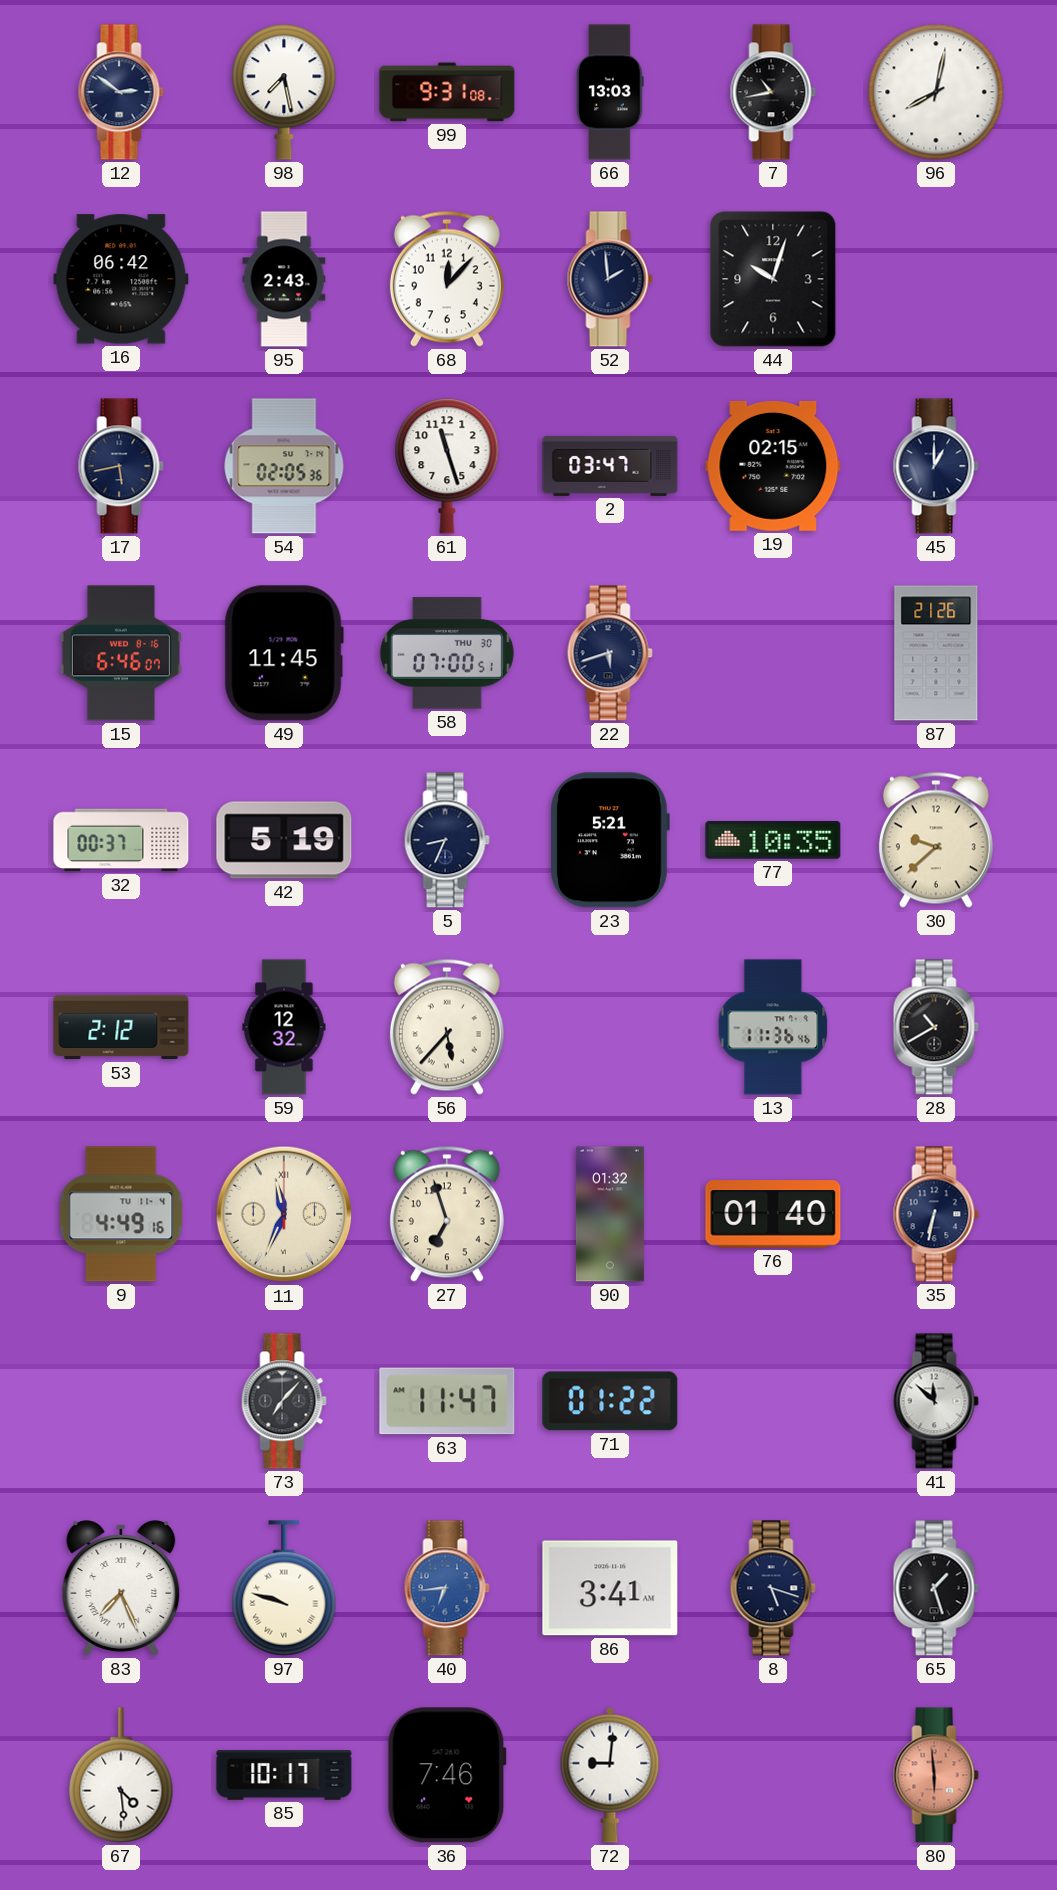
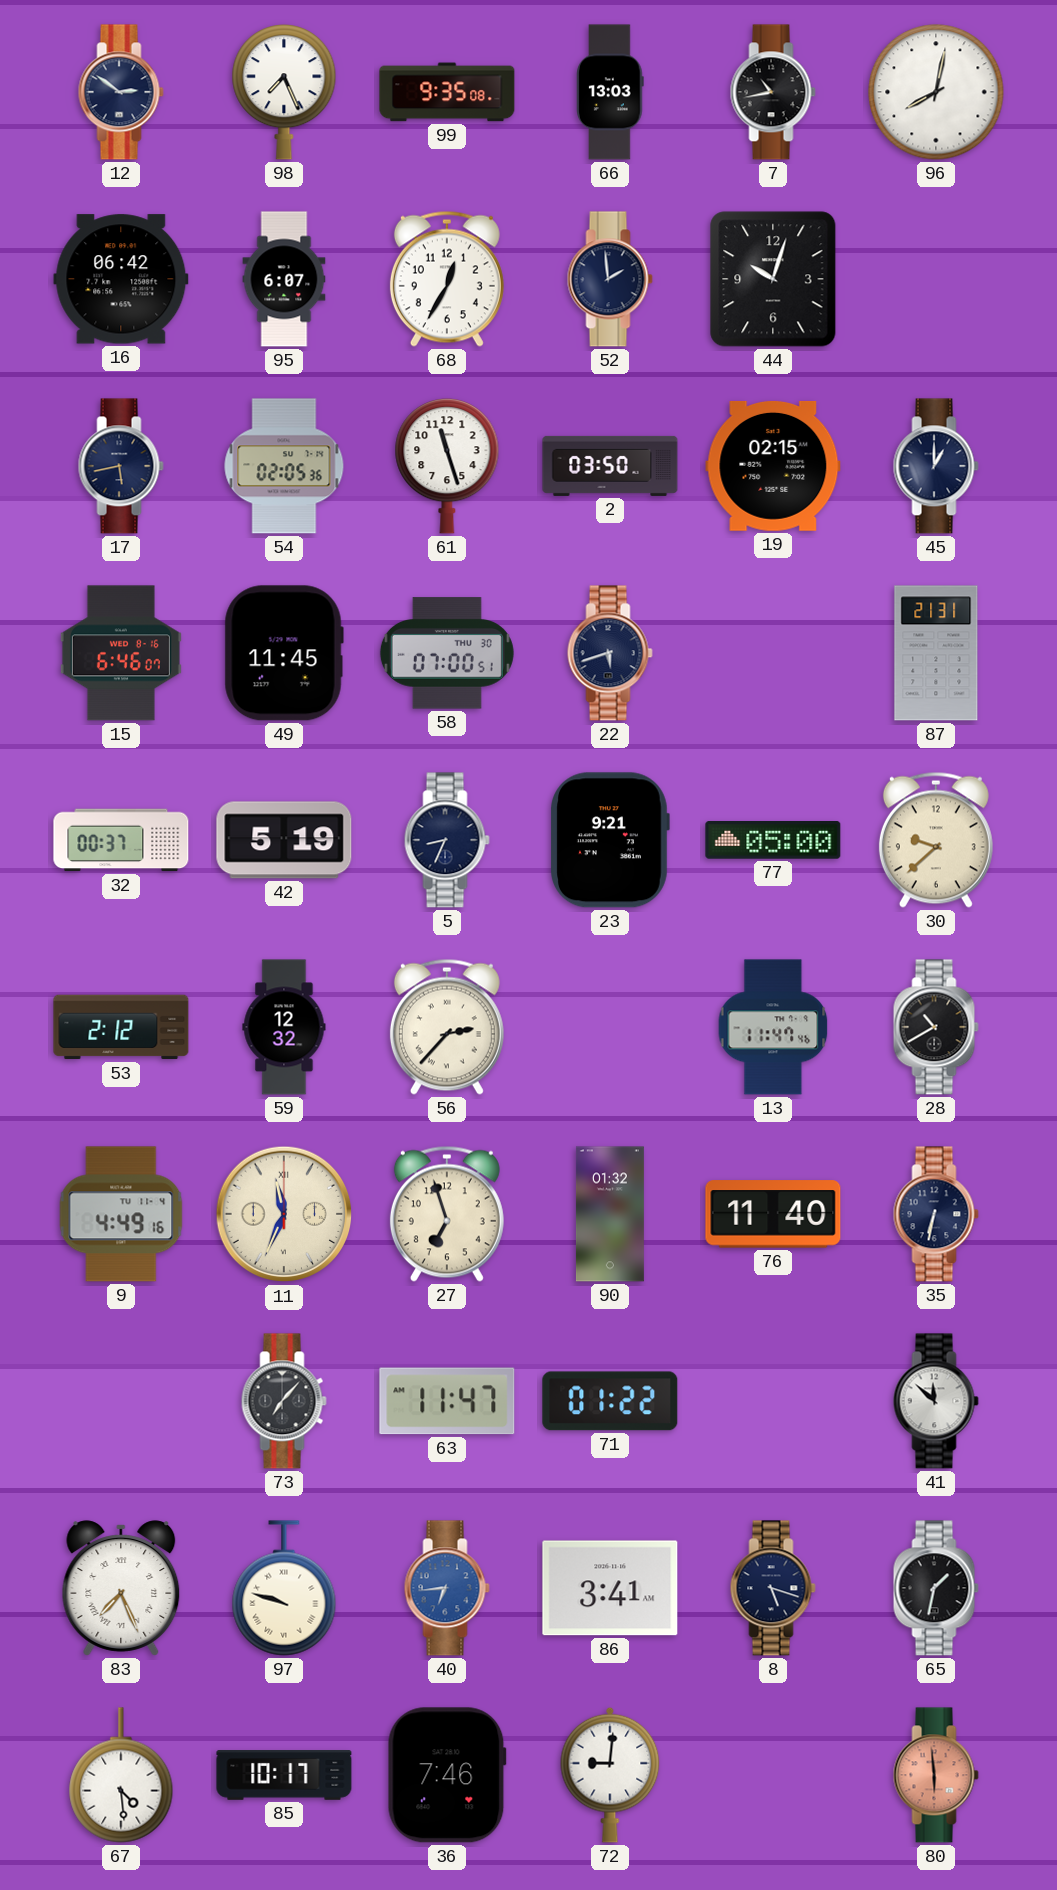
98: 7:28 -> 7:26 (284, 93)
99: 9:31 -> 9:35 (447, 92)
95: 2:43 -> 6:07 (284, 279)
68: 12:07 -> 12:35 (447, 279)
2: 03:47 -> 03:50 (610, 466)
87: 21:26 -> 21:31 (936, 653)
23: 5:21 -> 9:21 (610, 840)
77: 10:35 -> 05:00 (773, 840)
56: 5:37 -> 2:37 (447, 1027)
13: 11:36 -> 11:47 (773, 1027)
76: 01:40 -> 11:40 (773, 1214)
65: 1:27 -> 1:32 (936, 1588)
